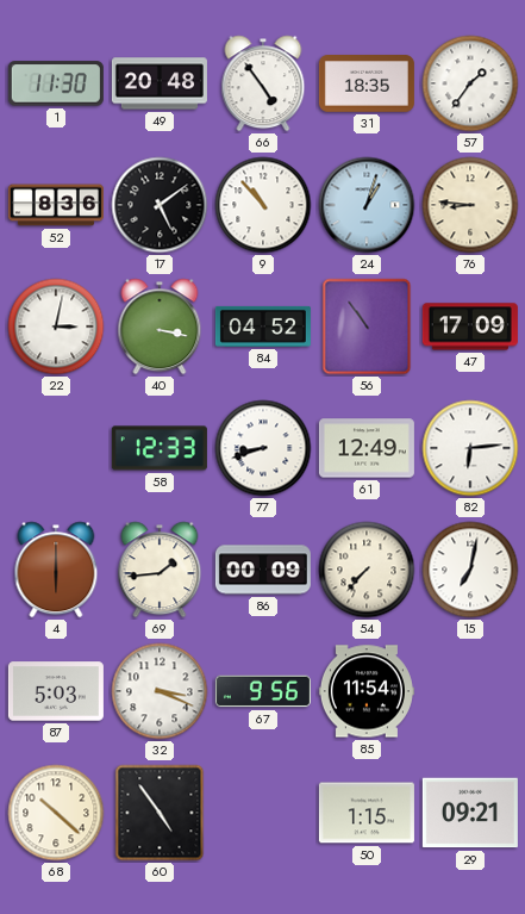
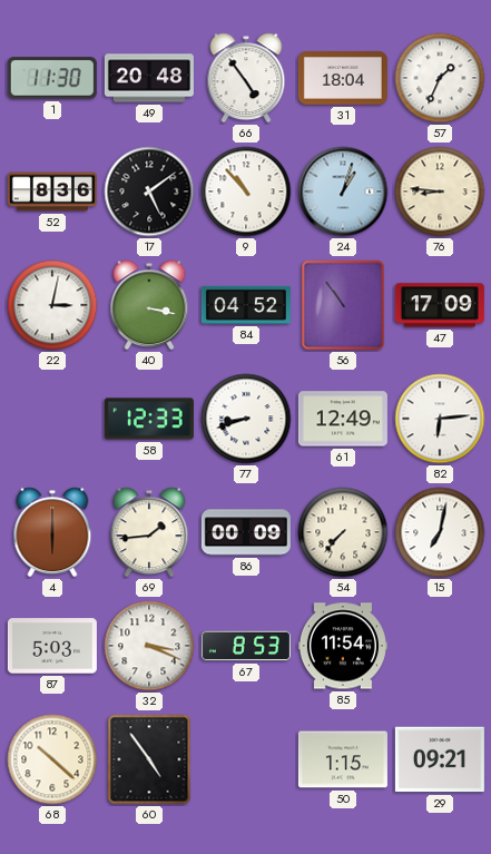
31: 18:35 -> 18:04 (343, 79)
57: 1:36 -> 1:34 (440, 78)
67: 9:56 -> 8:53 (246, 646)
